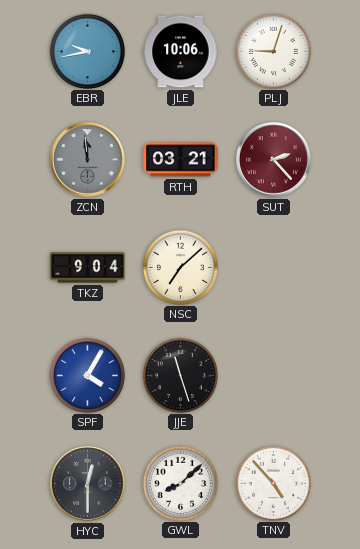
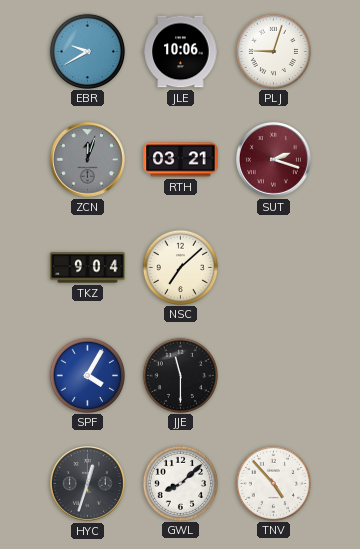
EBR: 9:43 -> 9:40 (87, 51)
ZCN: 11:59 -> 12:03 (88, 160)
SUT: 2:23 -> 2:18 (274, 160)
JJE: 11:27 -> 11:30 (180, 375)
HYC: 12:30 -> 12:33 (88, 484)
